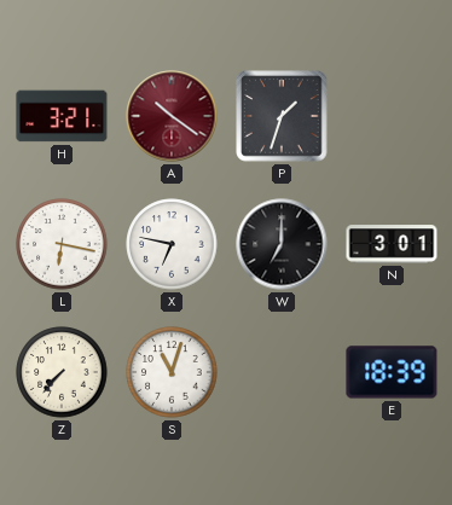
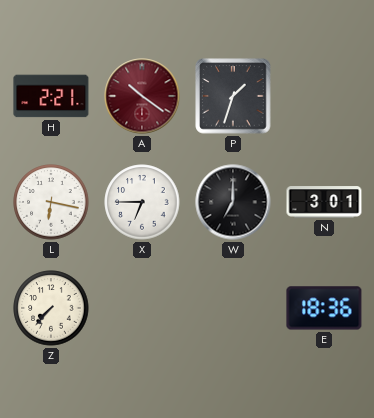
H: 3:21 -> 2:21 (51, 96)
X: 6:47 -> 6:45 (142, 202)
S: 11:03 -> none (172, 372)
E: 18:39 -> 18:36 (324, 308)
